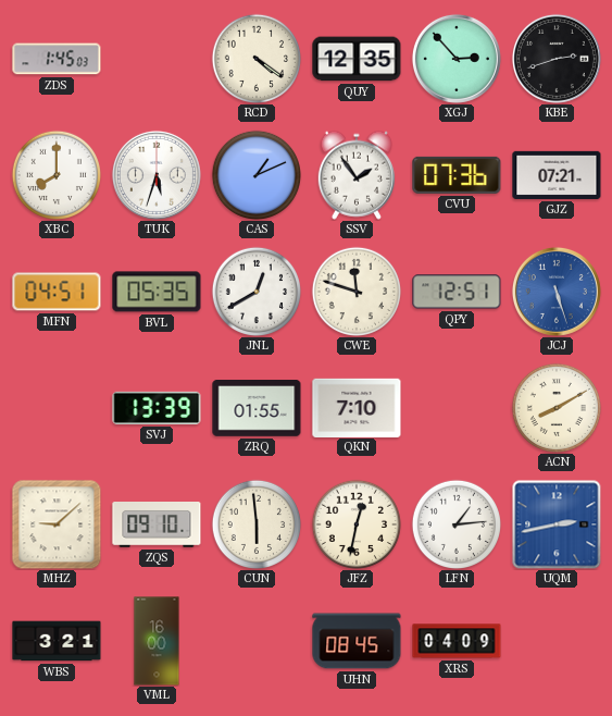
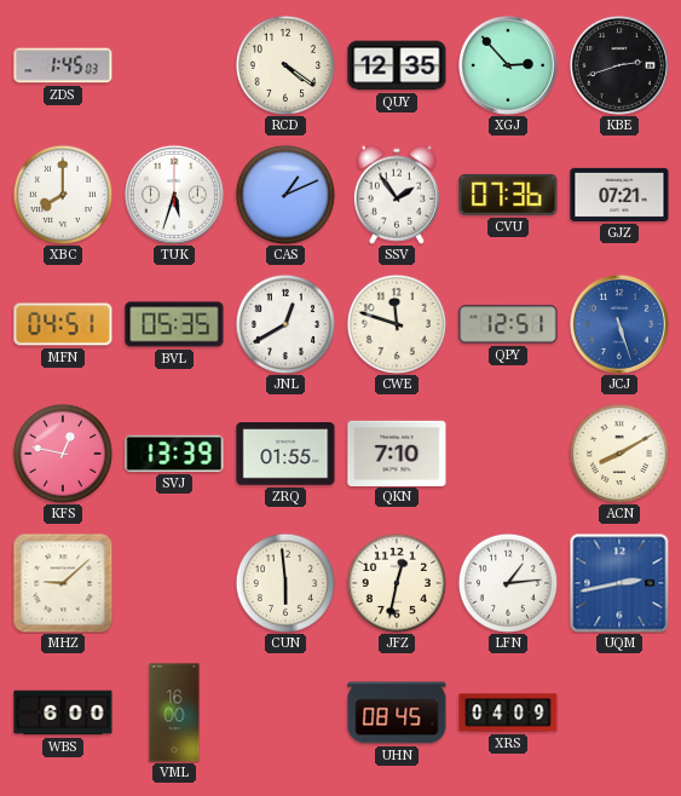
KFS: none -> 12:47 (62, 452)
ZQS: 09:10 -> none (157, 526)
WBS: 3:21 -> 6:00 (63, 713)
